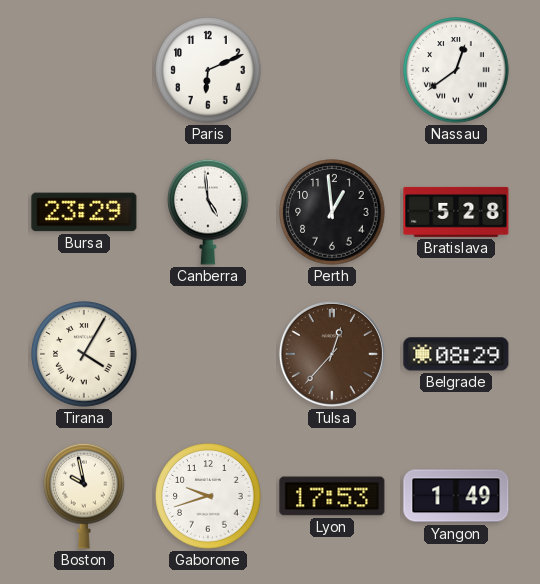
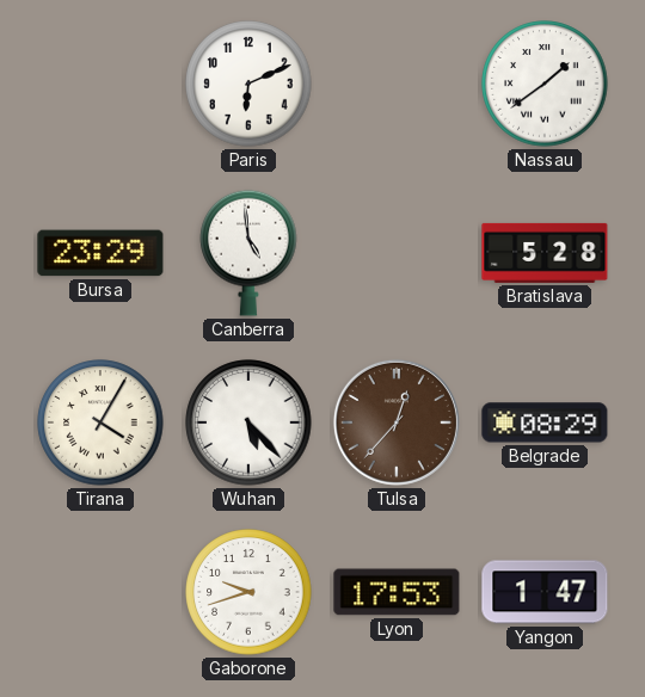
Nassau: 12:39 -> 1:39 (545, 84)
Perth: 12:59 -> none (332, 212)
Wuhan: none -> 5:23 (248, 422)
Boston: 9:58 -> none (84, 496)
Yangon: 1:49 -> 1:47 (545, 592)
